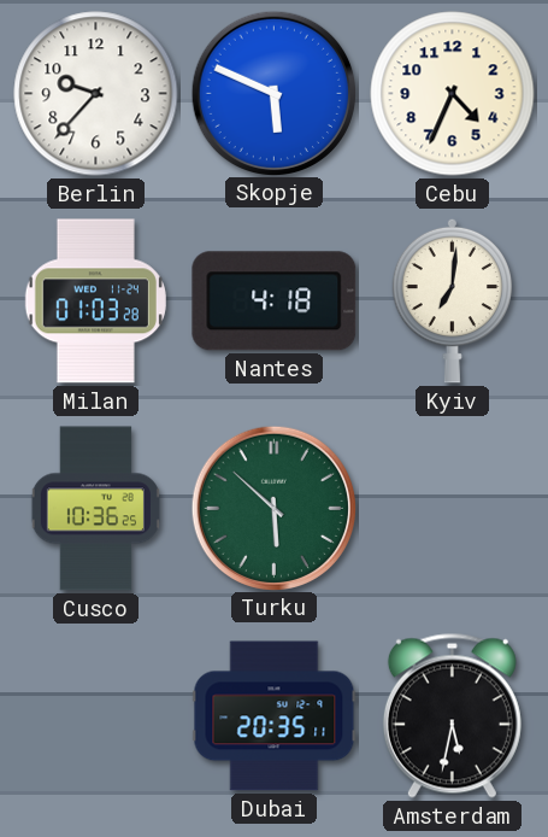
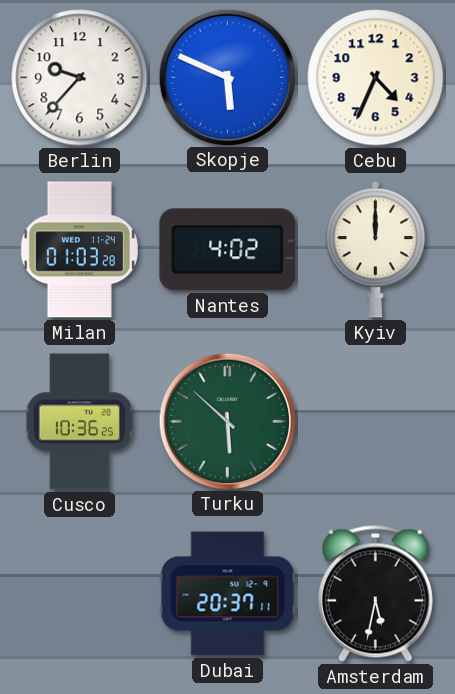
Nantes: 4:18 -> 4:02 (228, 250)
Kyiv: 7:01 -> 12:00 (376, 249)
Dubai: 20:35 -> 20:37 (228, 594)
